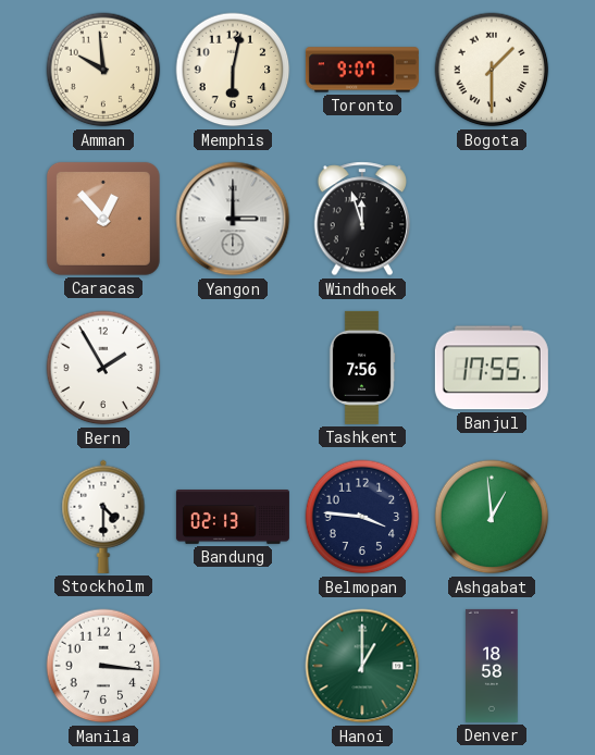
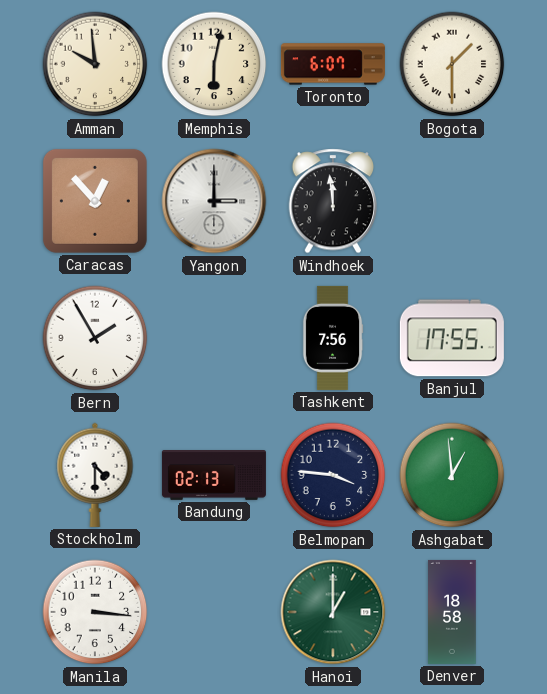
Toronto: 9:07 -> 6:07 (333, 64)
Windhoek: 11:57 -> 11:59 (333, 201)
